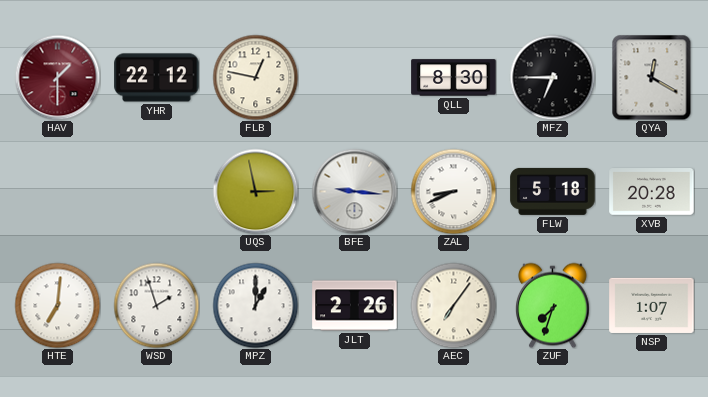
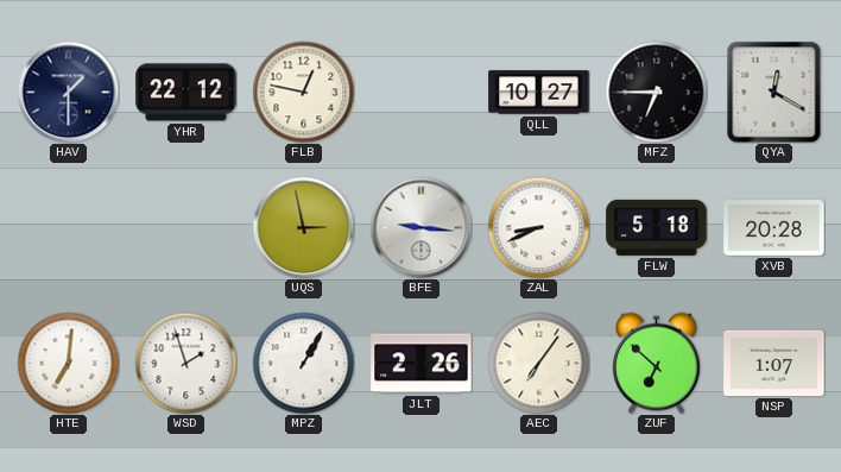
HAV dial: burgundy -> navy (68, 92)
QLL: 8:30 -> 10:27 (539, 93)
MPZ: 1:00 -> 1:05 (303, 363)
ZUF: 7:33 -> 6:52 (656, 363)
